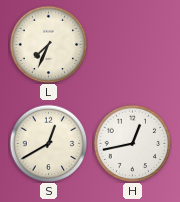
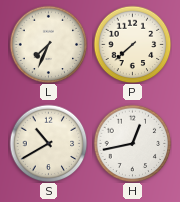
P: none -> 7:38 (132, 44)
S: 12:40 -> 10:40 (48, 143)
